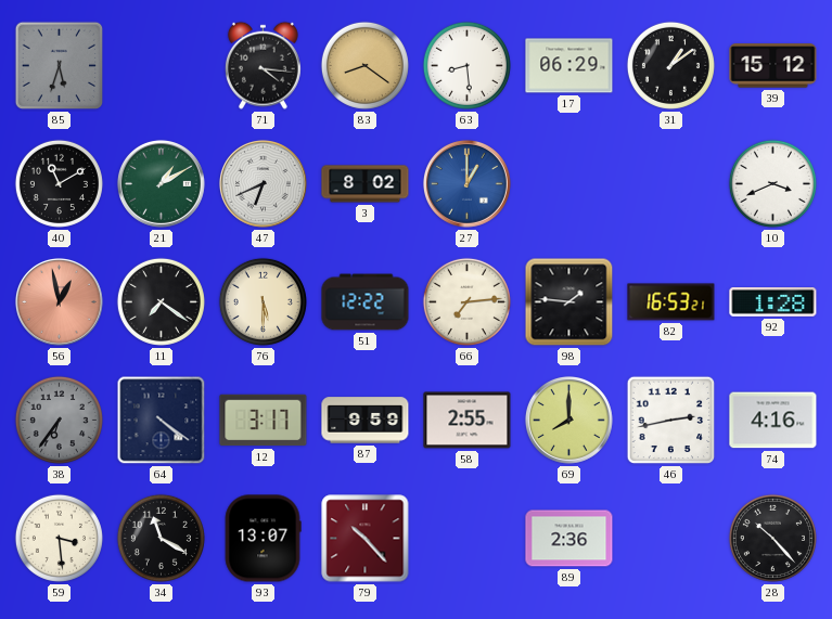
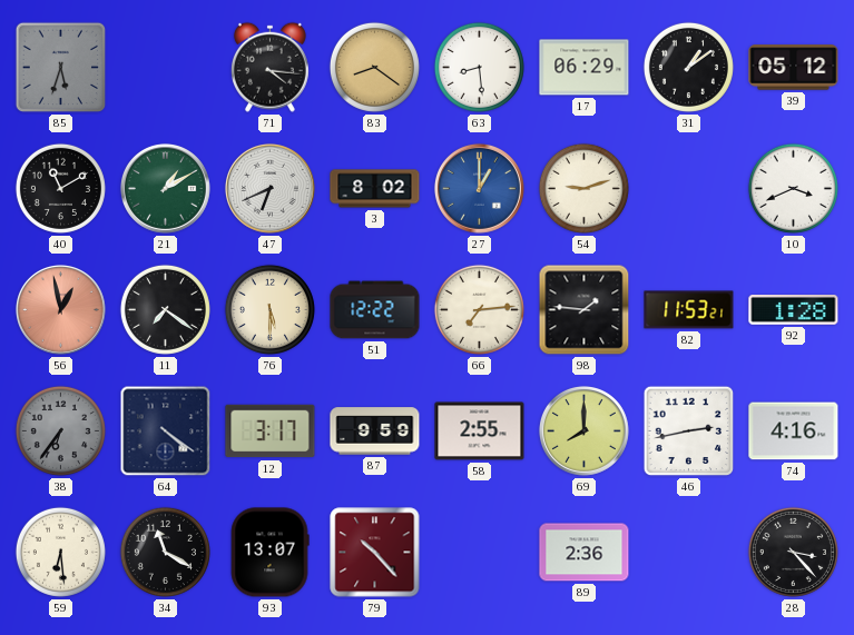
39: 15:12 -> 05:12 (794, 68)
54: none -> 9:12 (583, 188)
82: 16:53 -> 11:53 (689, 310)
59: 3:29 -> 6:29 (60, 552)
28: 10:23 -> 3:23 (793, 552)
